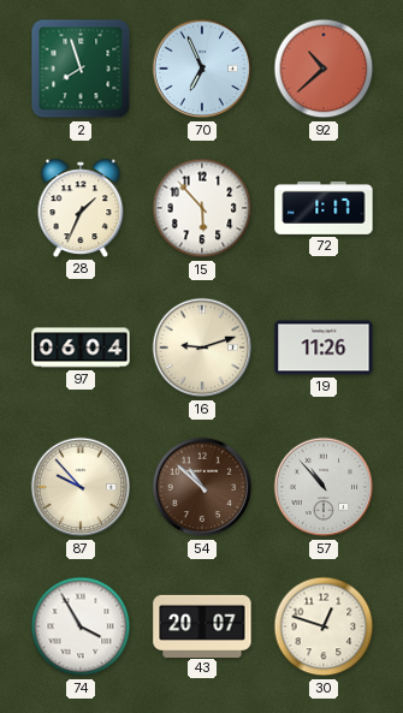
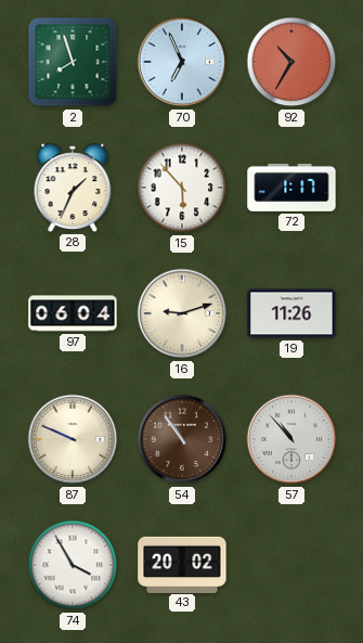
92: 10:38 -> 10:35 (291, 62)
87: 9:53 -> 9:49 (73, 439)
54: 10:52 -> 10:54 (182, 439)
43: 20:07 -> 20:02 (182, 564)
30: 12:48 -> none (324, 626)
